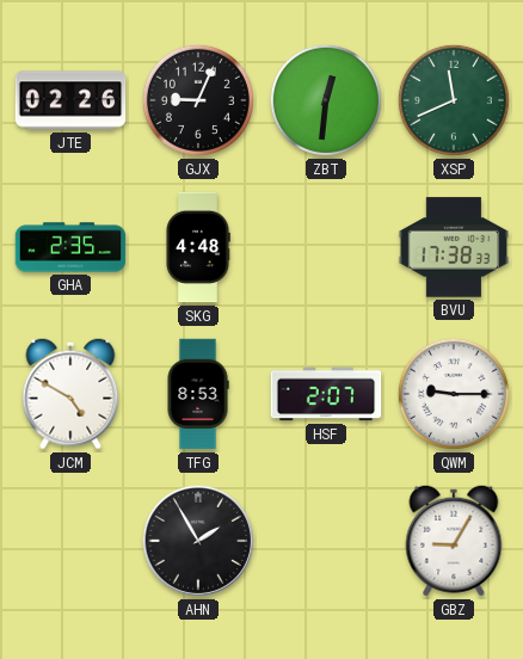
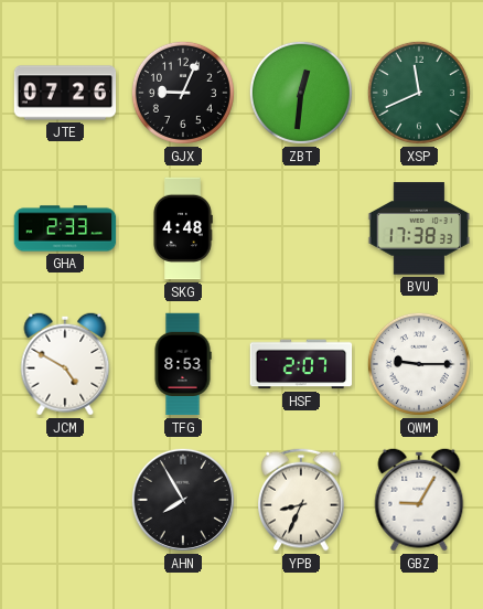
JTE: 02:26 -> 07:26 (65, 93)
GHA: 2:35 -> 2:33 (65, 228)
AHN: 1:55 -> 7:55 (183, 500)
YPB: none -> 8:34 (301, 500)
